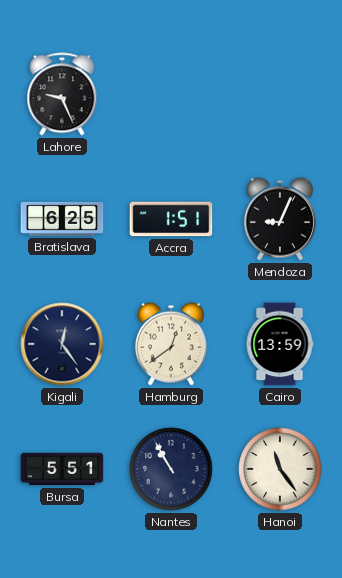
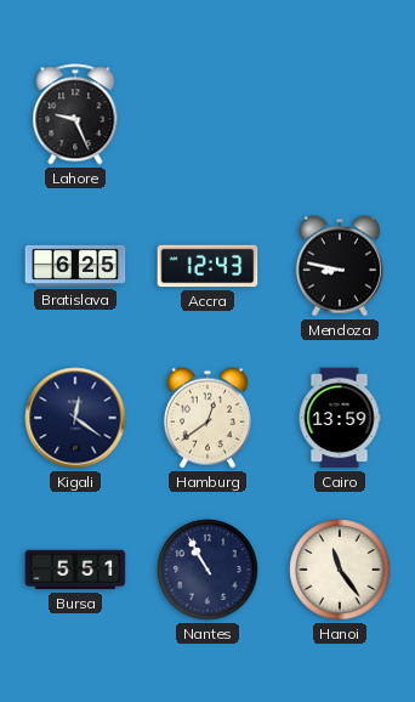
Accra: 1:51 -> 12:43 (207, 266)
Mendoza: 9:04 -> 8:47 (340, 266)
Kigali: 12:24 -> 12:21 (75, 418)
